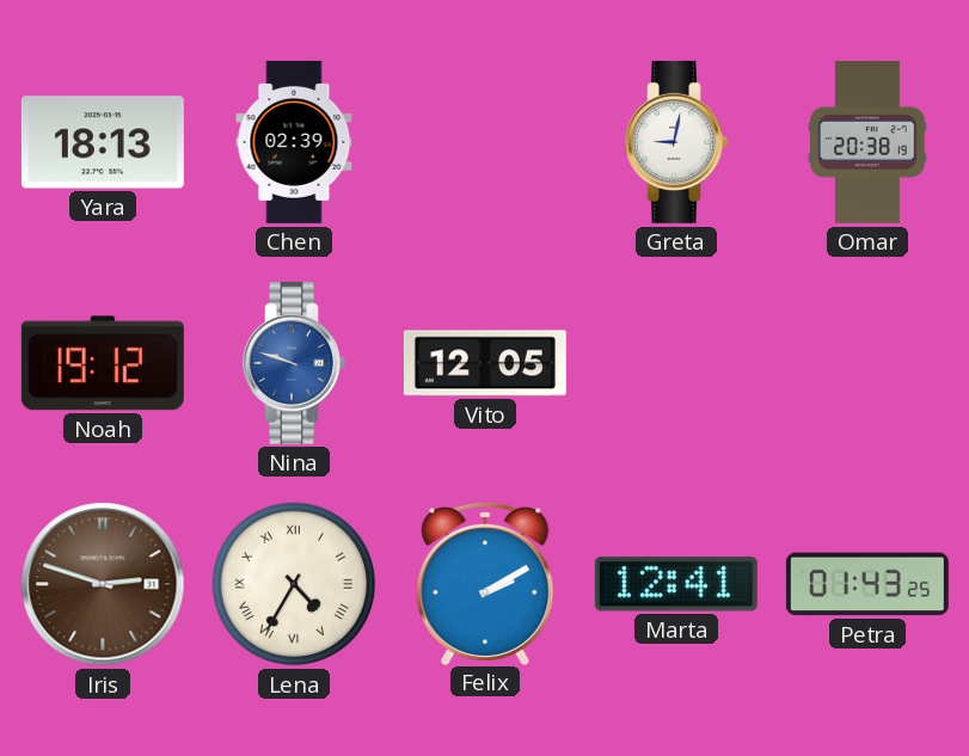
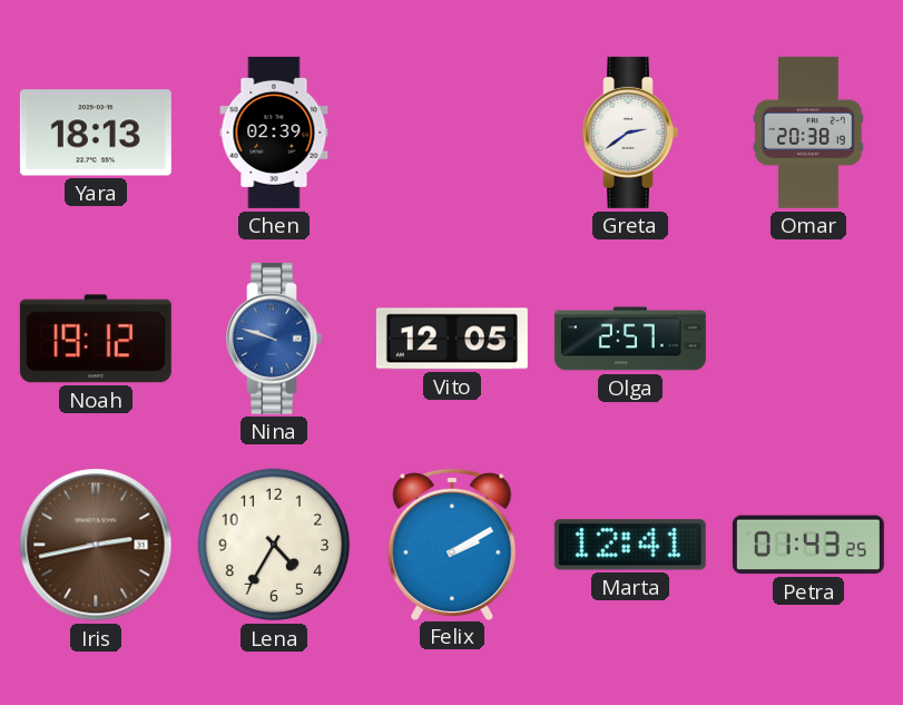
Greta: 9:02 -> 2:39 (630, 133)
Olga: none -> 2:57 (630, 339)
Iris: 2:48 -> 2:43 (96, 545)
Lena numerals: Roman -> Arabic (274, 545)
